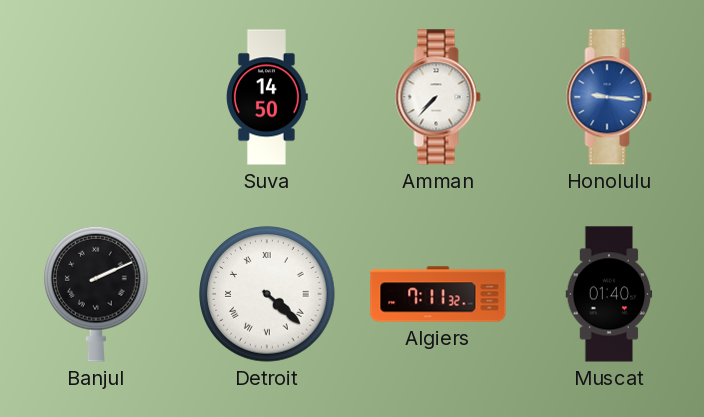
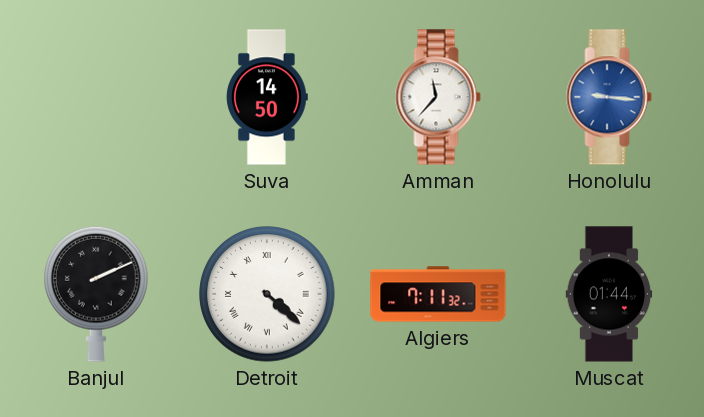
Amman: 7:37 -> 11:37 (438, 97)
Muscat: 01:40 -> 01:44 (609, 294)
